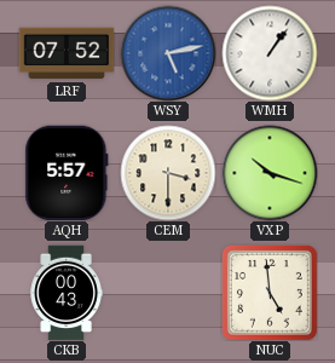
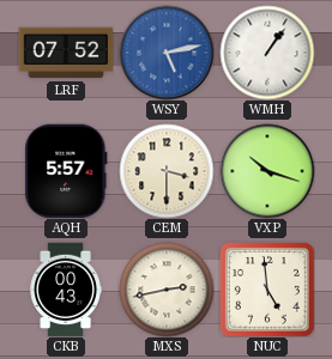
MXS: none -> 2:43 (167, 290)
